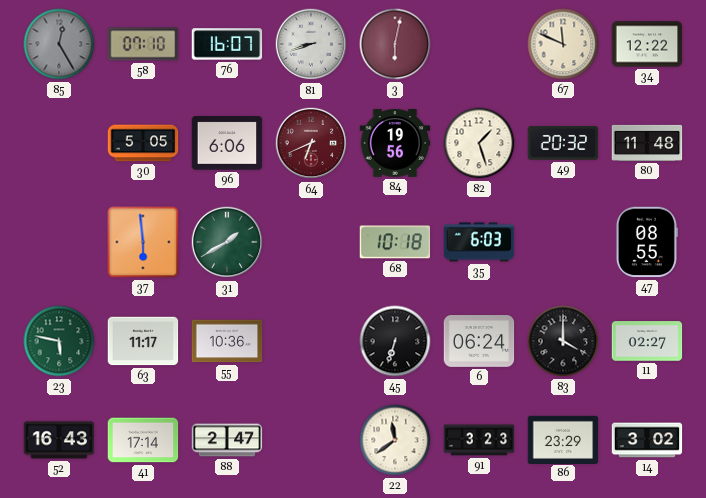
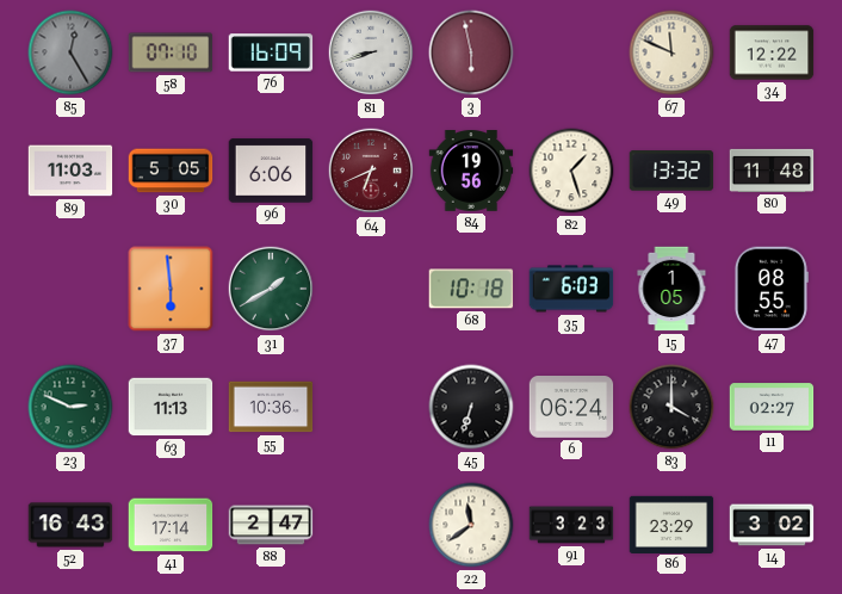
76: 16:07 -> 16:09 (271, 52)
3: 6:02 -> 5:58 (471, 52)
89: none -> 11:03 (70, 171)
49: 20:32 -> 13:32 (671, 171)
15: none -> 1:05 (671, 289)
23: 5:47 -> 2:49 (70, 407)
63: 11:17 -> 11:13 (171, 407)
